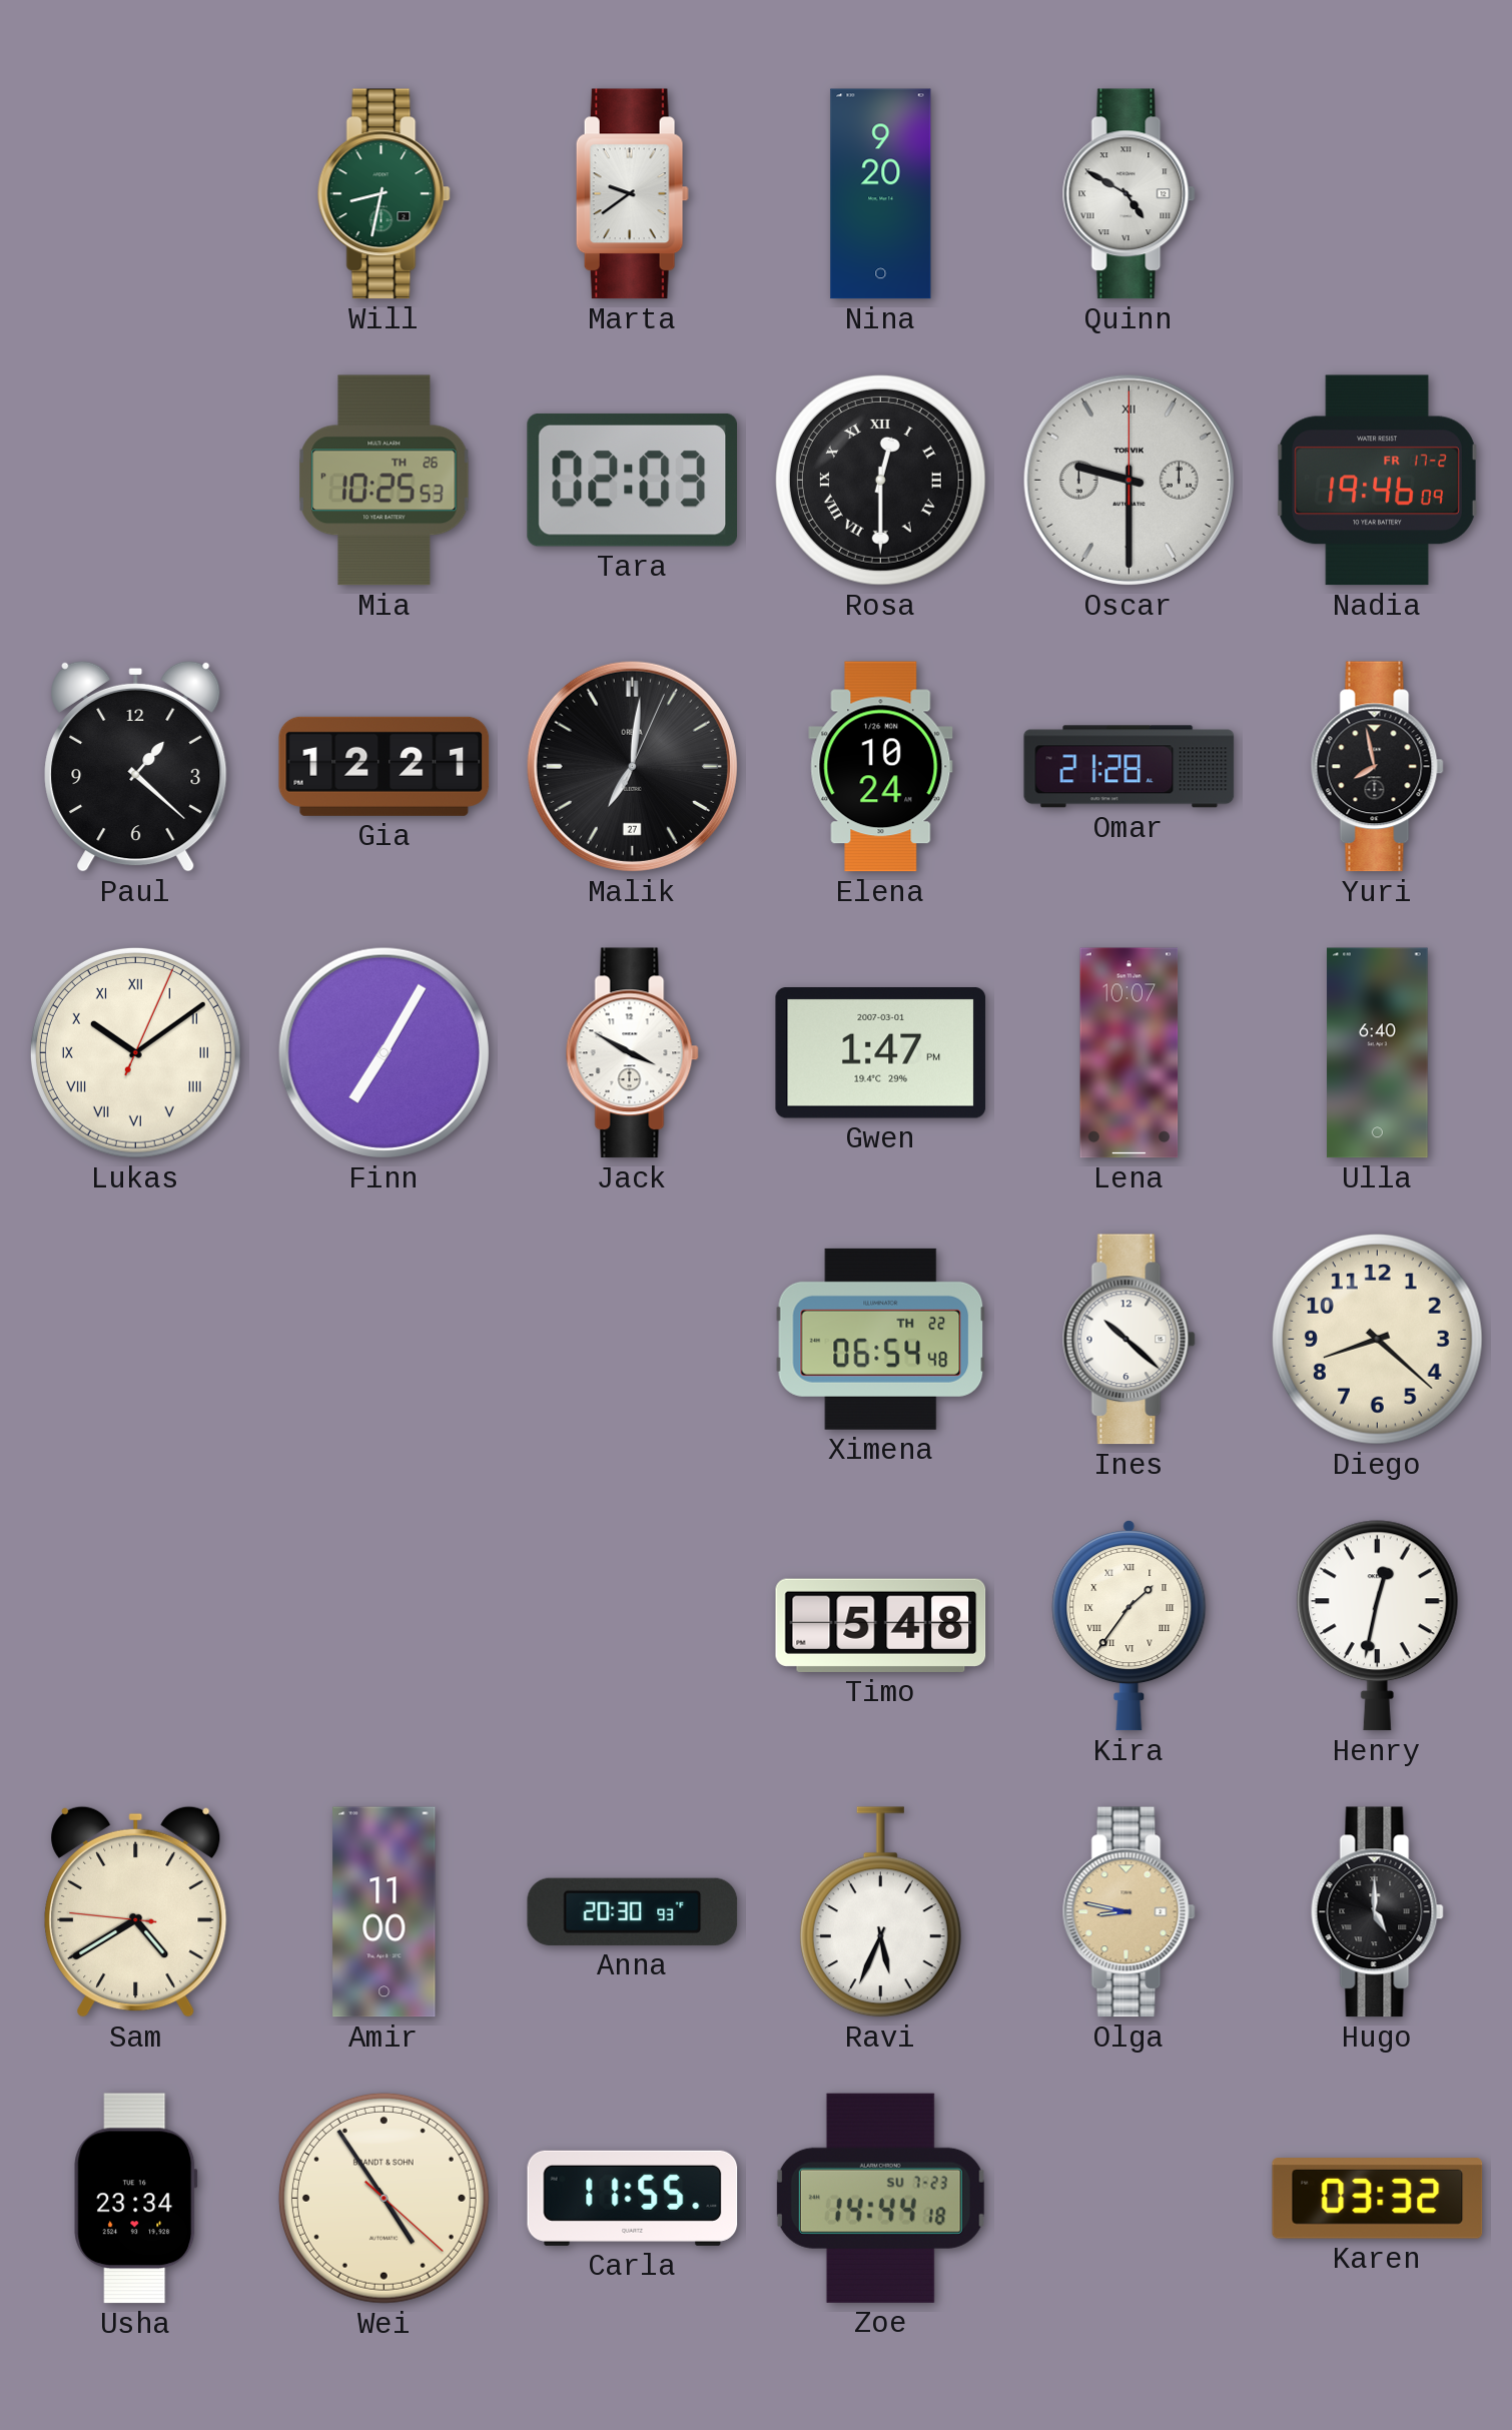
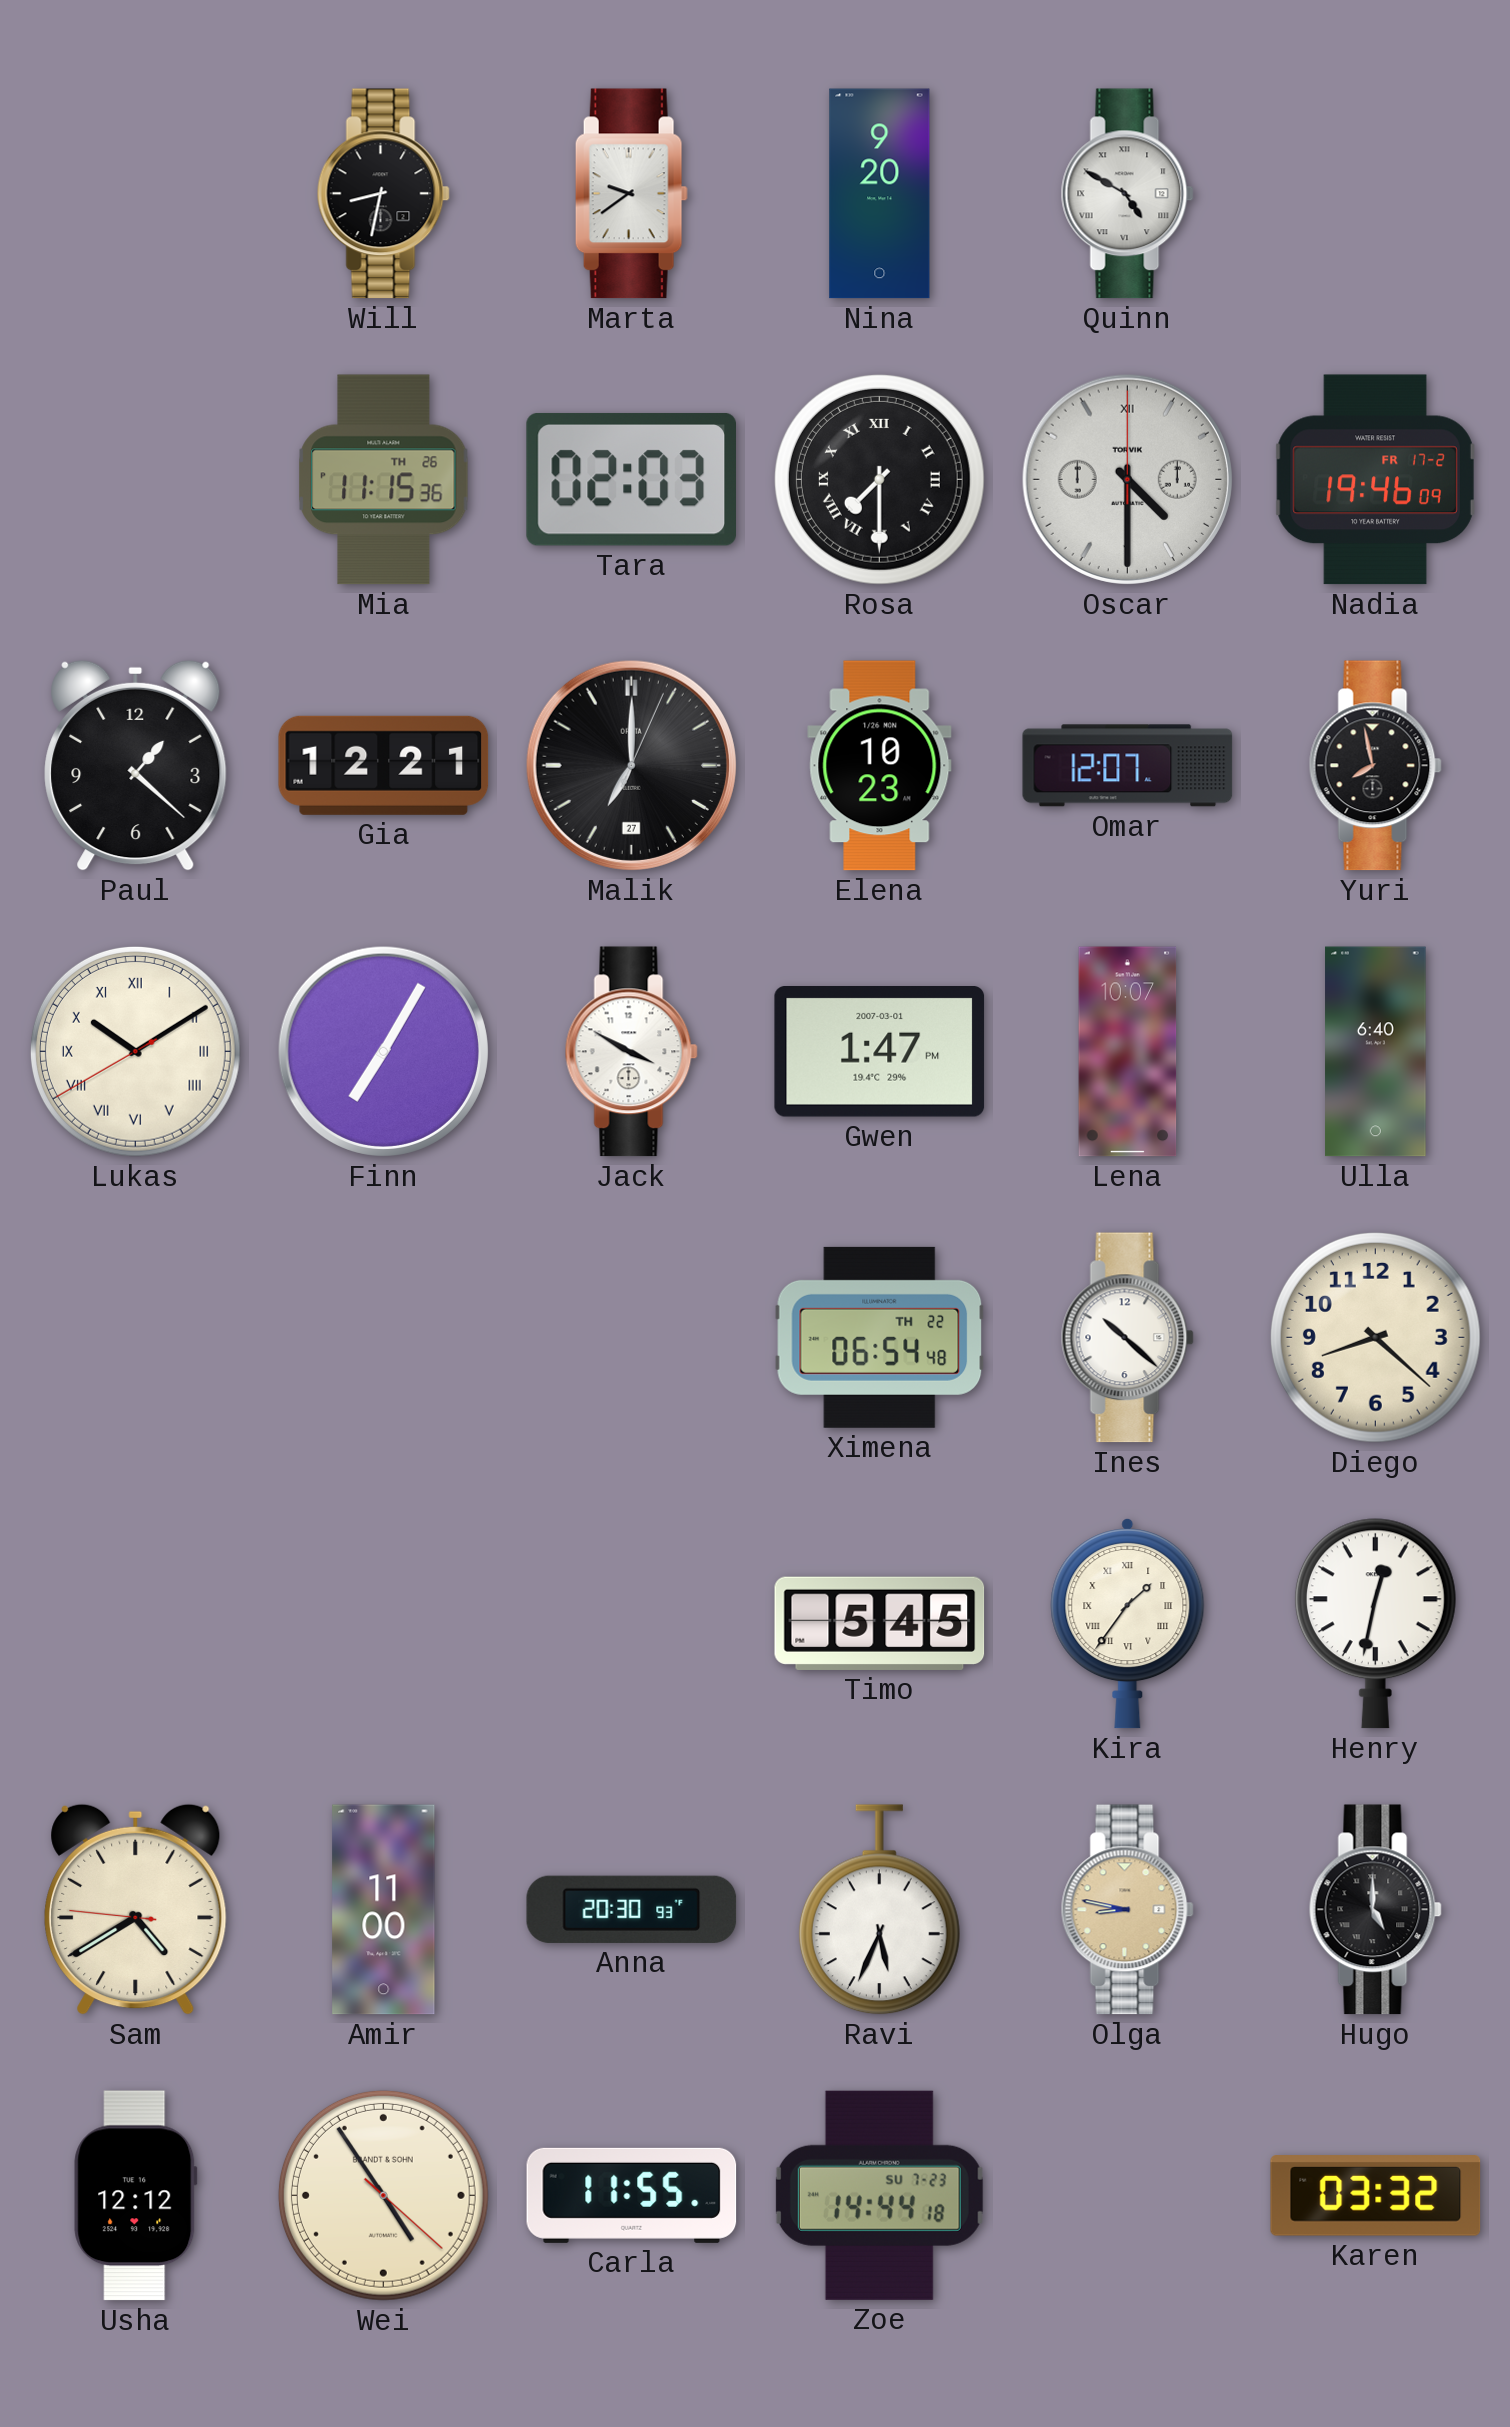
Will dial: green -> black (383, 194)
Mia: 10:25 -> 11:15 (384, 480)
Rosa: 12:30 -> 7:30 (879, 479)
Oscar: 9:30 -> 4:30 (1127, 479)
Malik: 7:01 -> 7:00 (631, 765)
Elena: 10:24 -> 10:23 (880, 766)
Omar: 21:28 -> 12:07 (1128, 766)
Lukas: 10:09:04 -> 10:09:40 (135, 1051)
Timo: 5:48 -> 5:45 (880, 1623)
Usha: 23:34 -> 12:12 (136, 2196)
